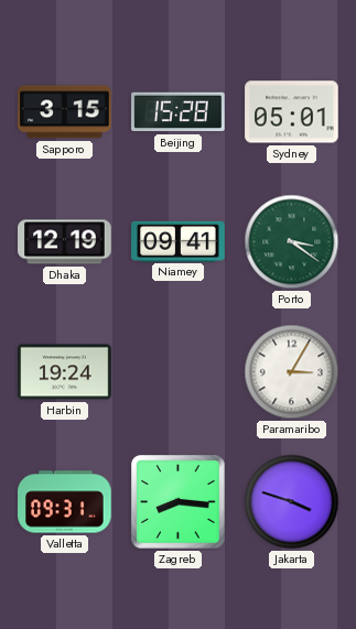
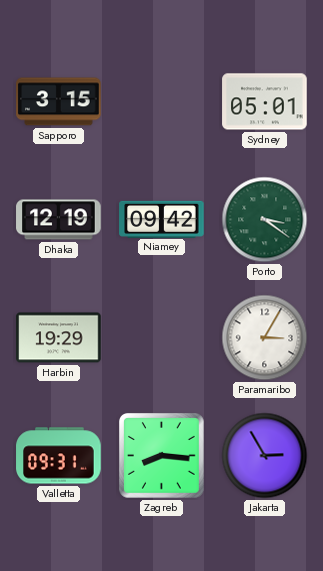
Beijing: 15:28 -> none (179, 112)
Niamey: 09:41 -> 09:42 (162, 219)
Harbin: 19:24 -> 19:29 (59, 338)
Jakarta: 3:48 -> 2:55 (265, 456)
